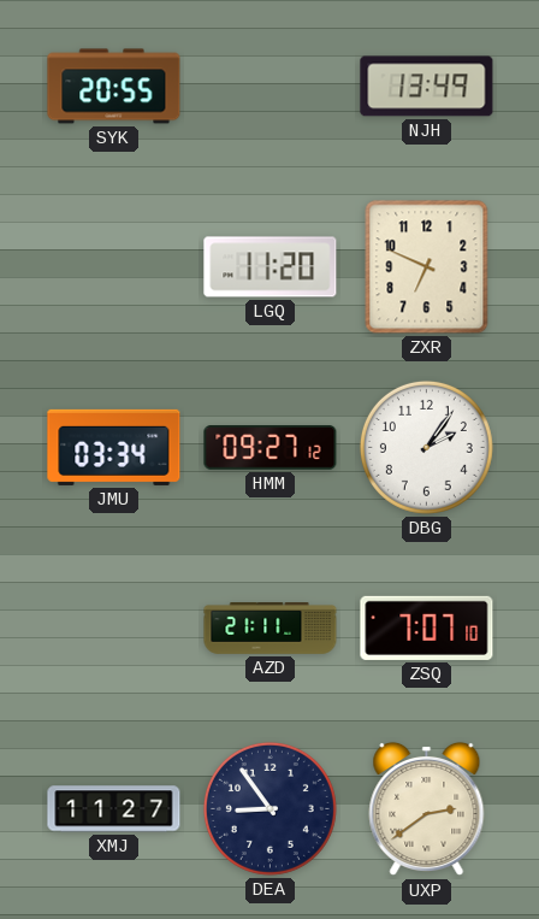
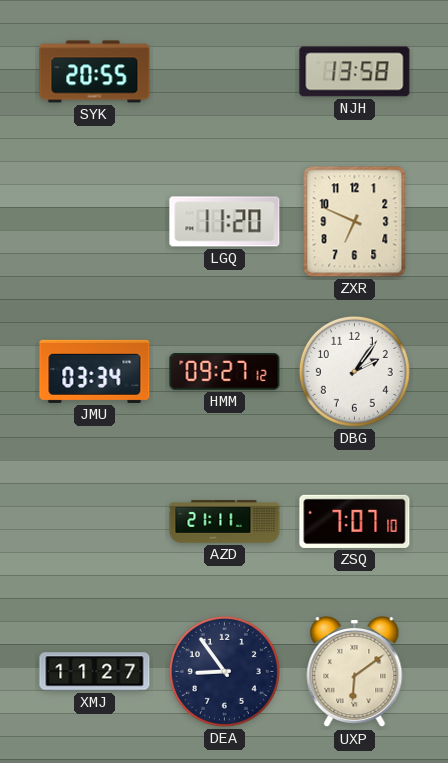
NJH: 13:49 -> 13:58 (355, 72)
UXP: 2:39 -> 6:09 (355, 672)
